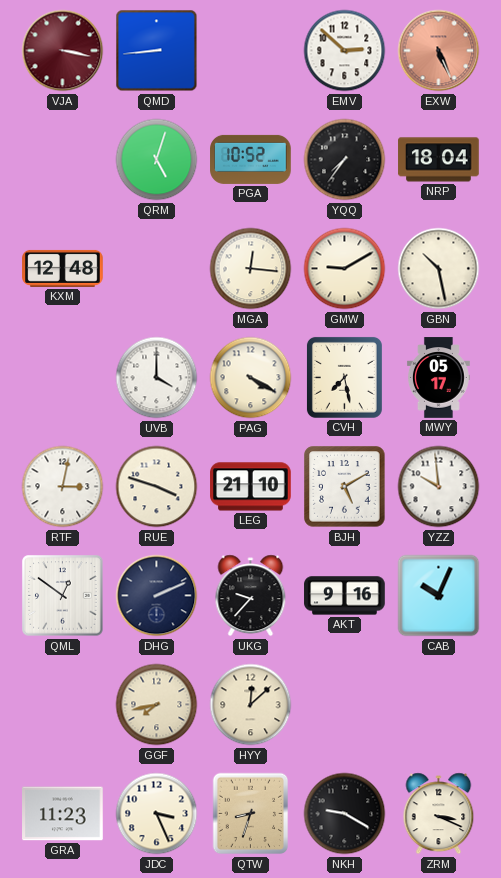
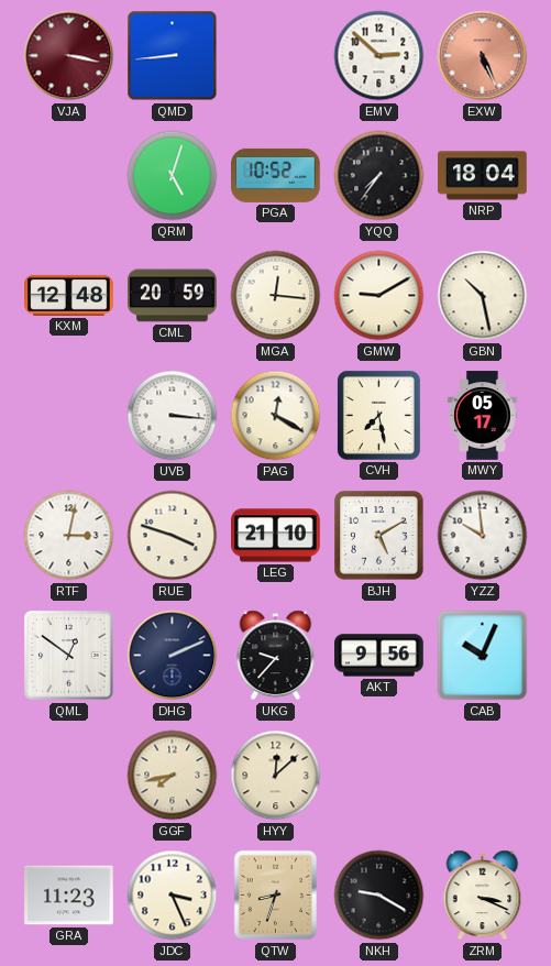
CML: none -> 20:59 (173, 296)
UVB: 4:00 -> 3:16 (173, 416)
PAG: 4:20 -> 12:20 (276, 416)
AKT: 9:16 -> 9:56 (379, 656)
